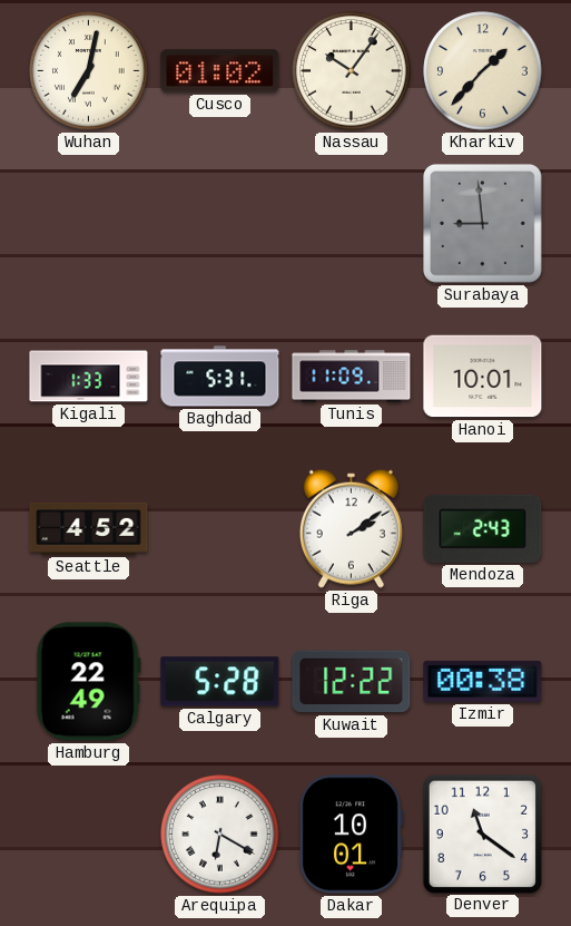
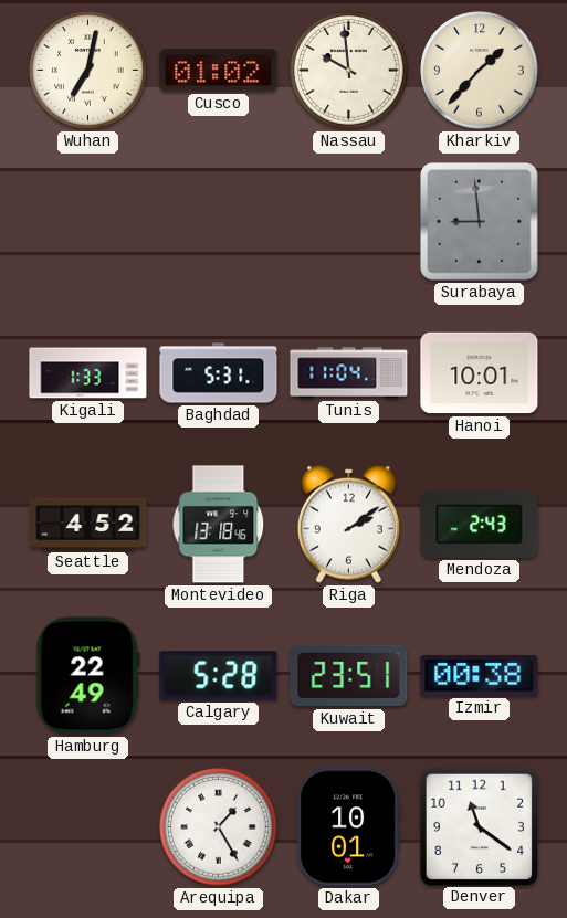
Nassau: 10:06 -> 9:59 (349, 71)
Tunis: 11:09 -> 11:04 (349, 373)
Montevideo: none -> 13:18 (219, 525)
Kuwait: 12:22 -> 23:51 (349, 676)
Arequipa: 6:20 -> 1:25 (219, 827)
